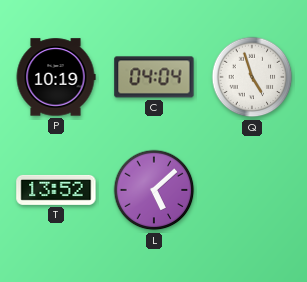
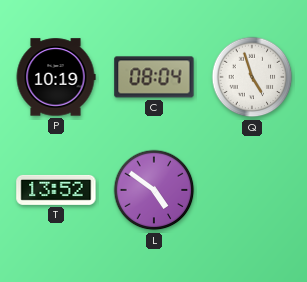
C: 04:04 -> 08:04 (154, 77)
L: 5:08 -> 4:51 (154, 190)
